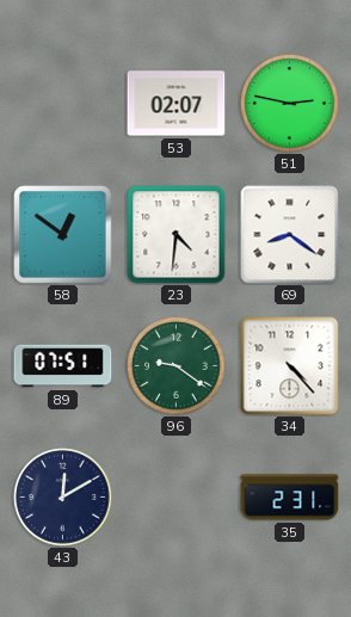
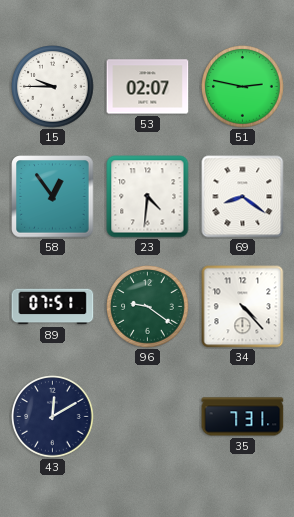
15: none -> 9:45 (53, 87)
58: 12:51 -> 12:54 (53, 197)
35: 2:31 -> 7:31 (243, 417)
